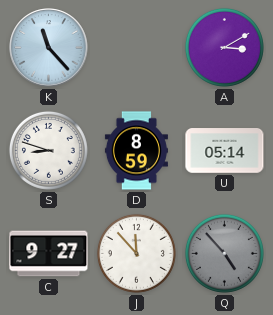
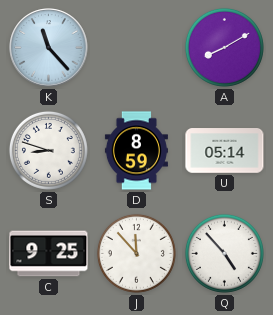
A: 3:10 -> 8:10 (224, 47)
C: 9:27 -> 9:25 (49, 254)
Q dial: grey -> white (224, 253)
